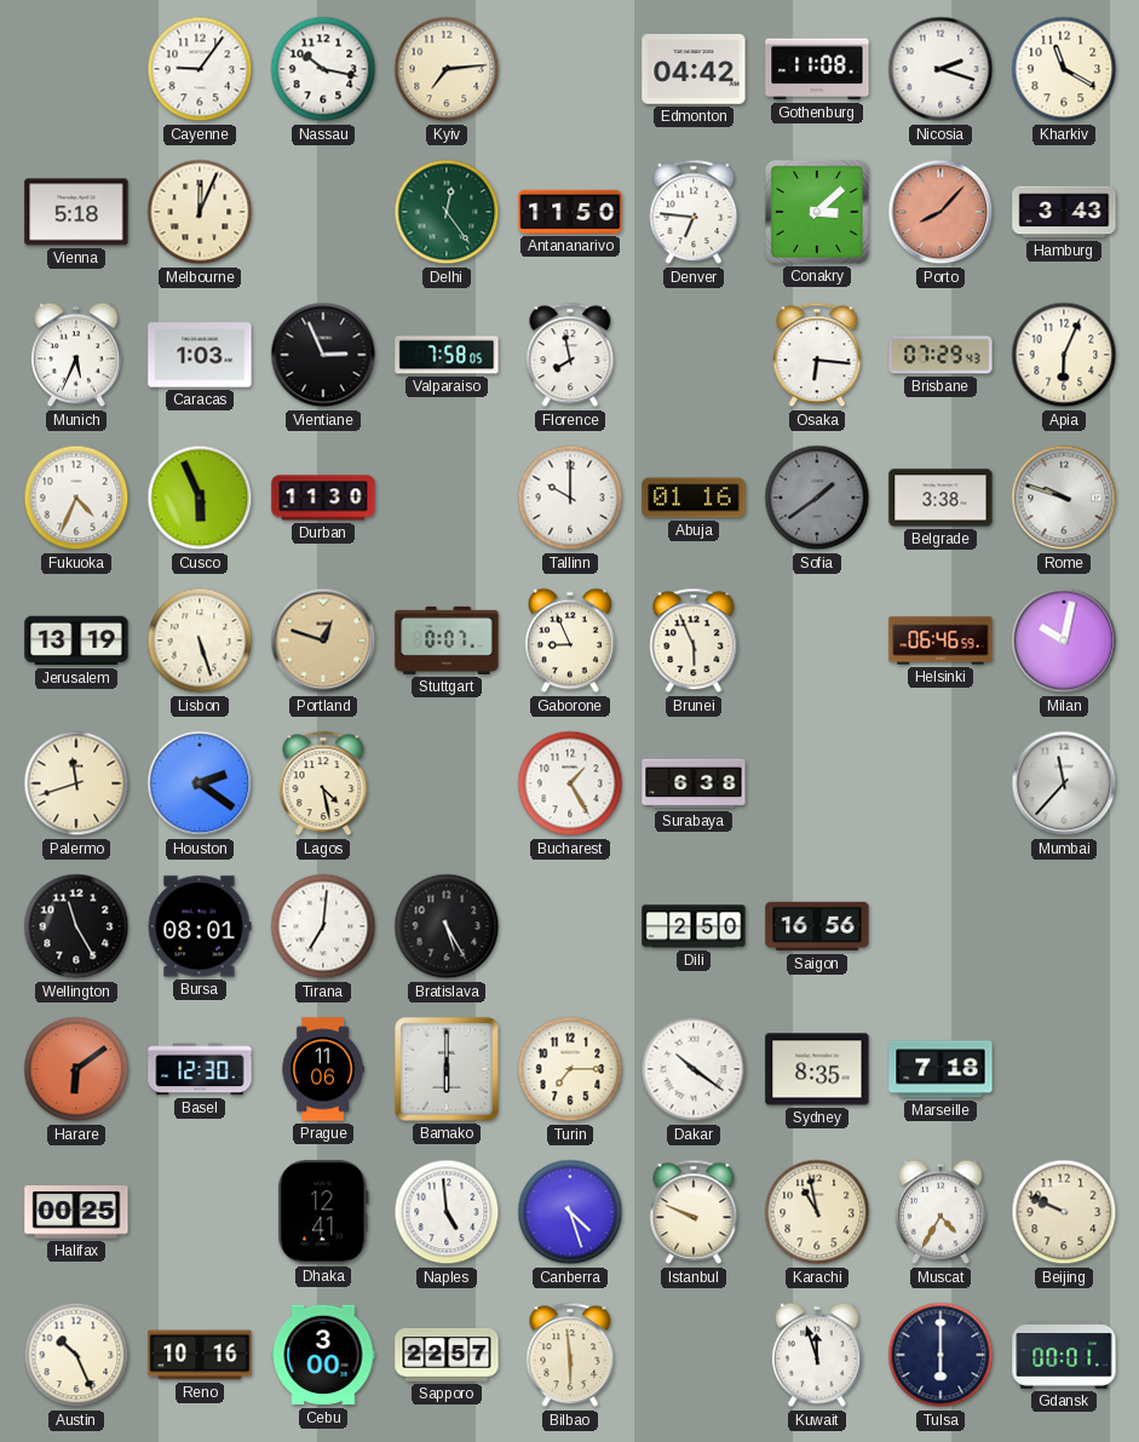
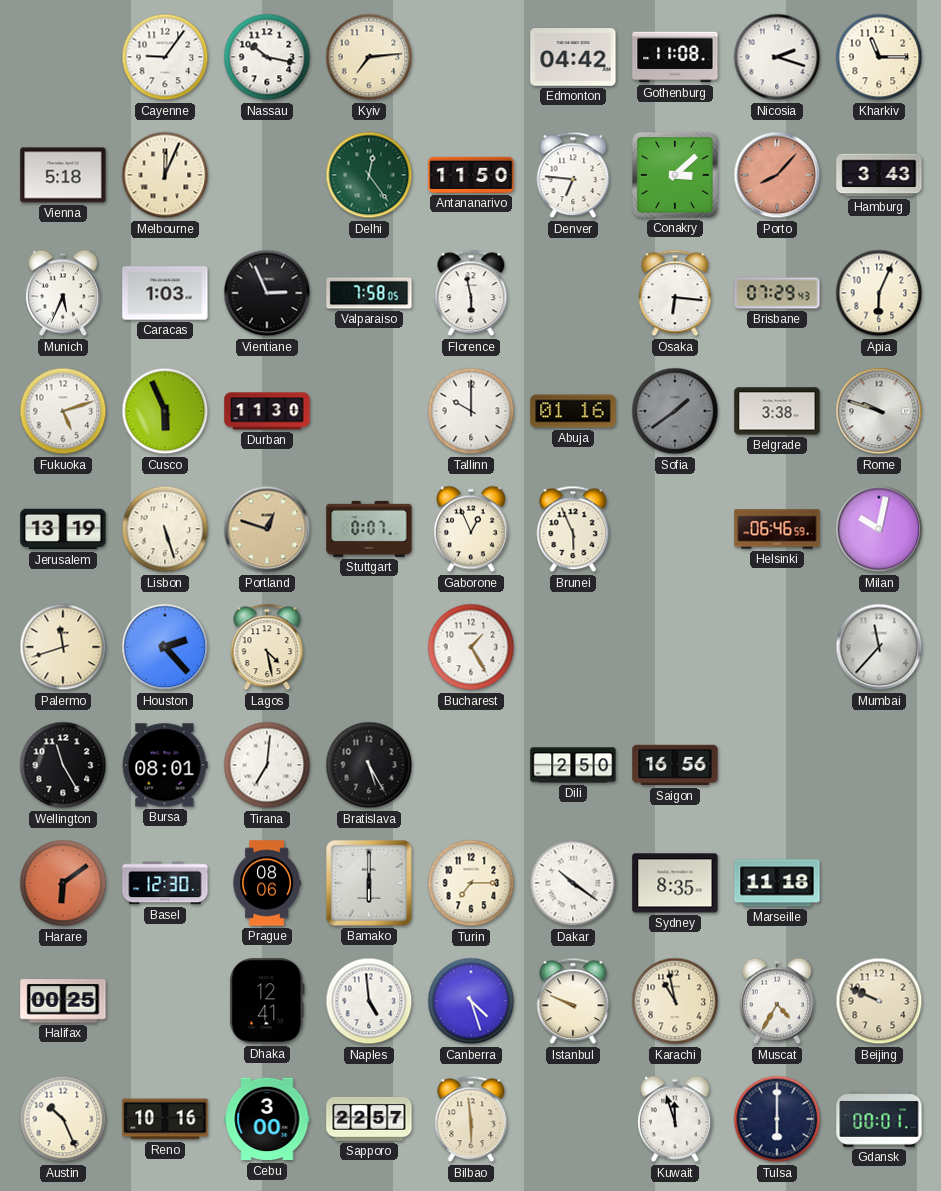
Kharkiv: 11:20 -> 11:15 (879, 57)
Florence: 7:58 -> 5:58 (471, 293)
Fukuoka: 4:34 -> 5:12 (63, 411)
Gaborone: 8:56 -> 12:56 (471, 529)
Houston: 2:21 -> 2:23 (165, 647)
Surabaya: 6:38 -> none (694, 783)
Prague: 11:06 -> 08:06 (267, 883)
Marseille: 7:18 -> 11:18 (777, 883)
